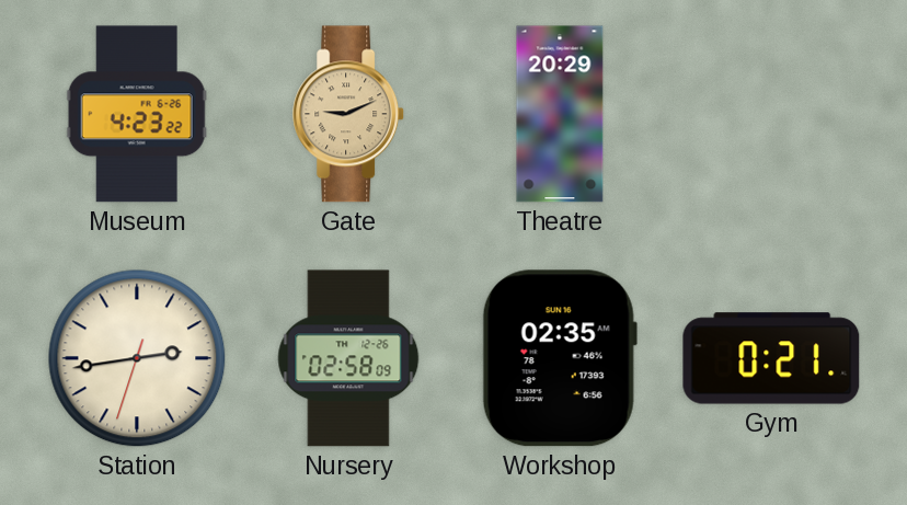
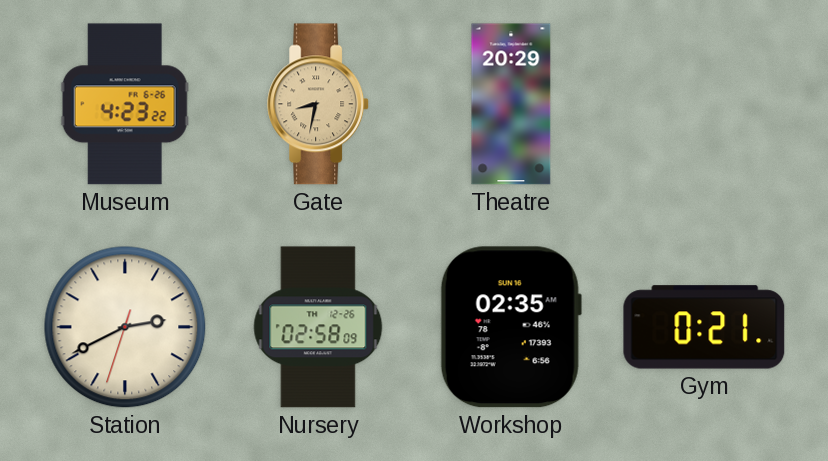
Gate: 9:11 -> 8:32 (319, 104)
Station: 2:43 -> 2:40 (125, 327)
